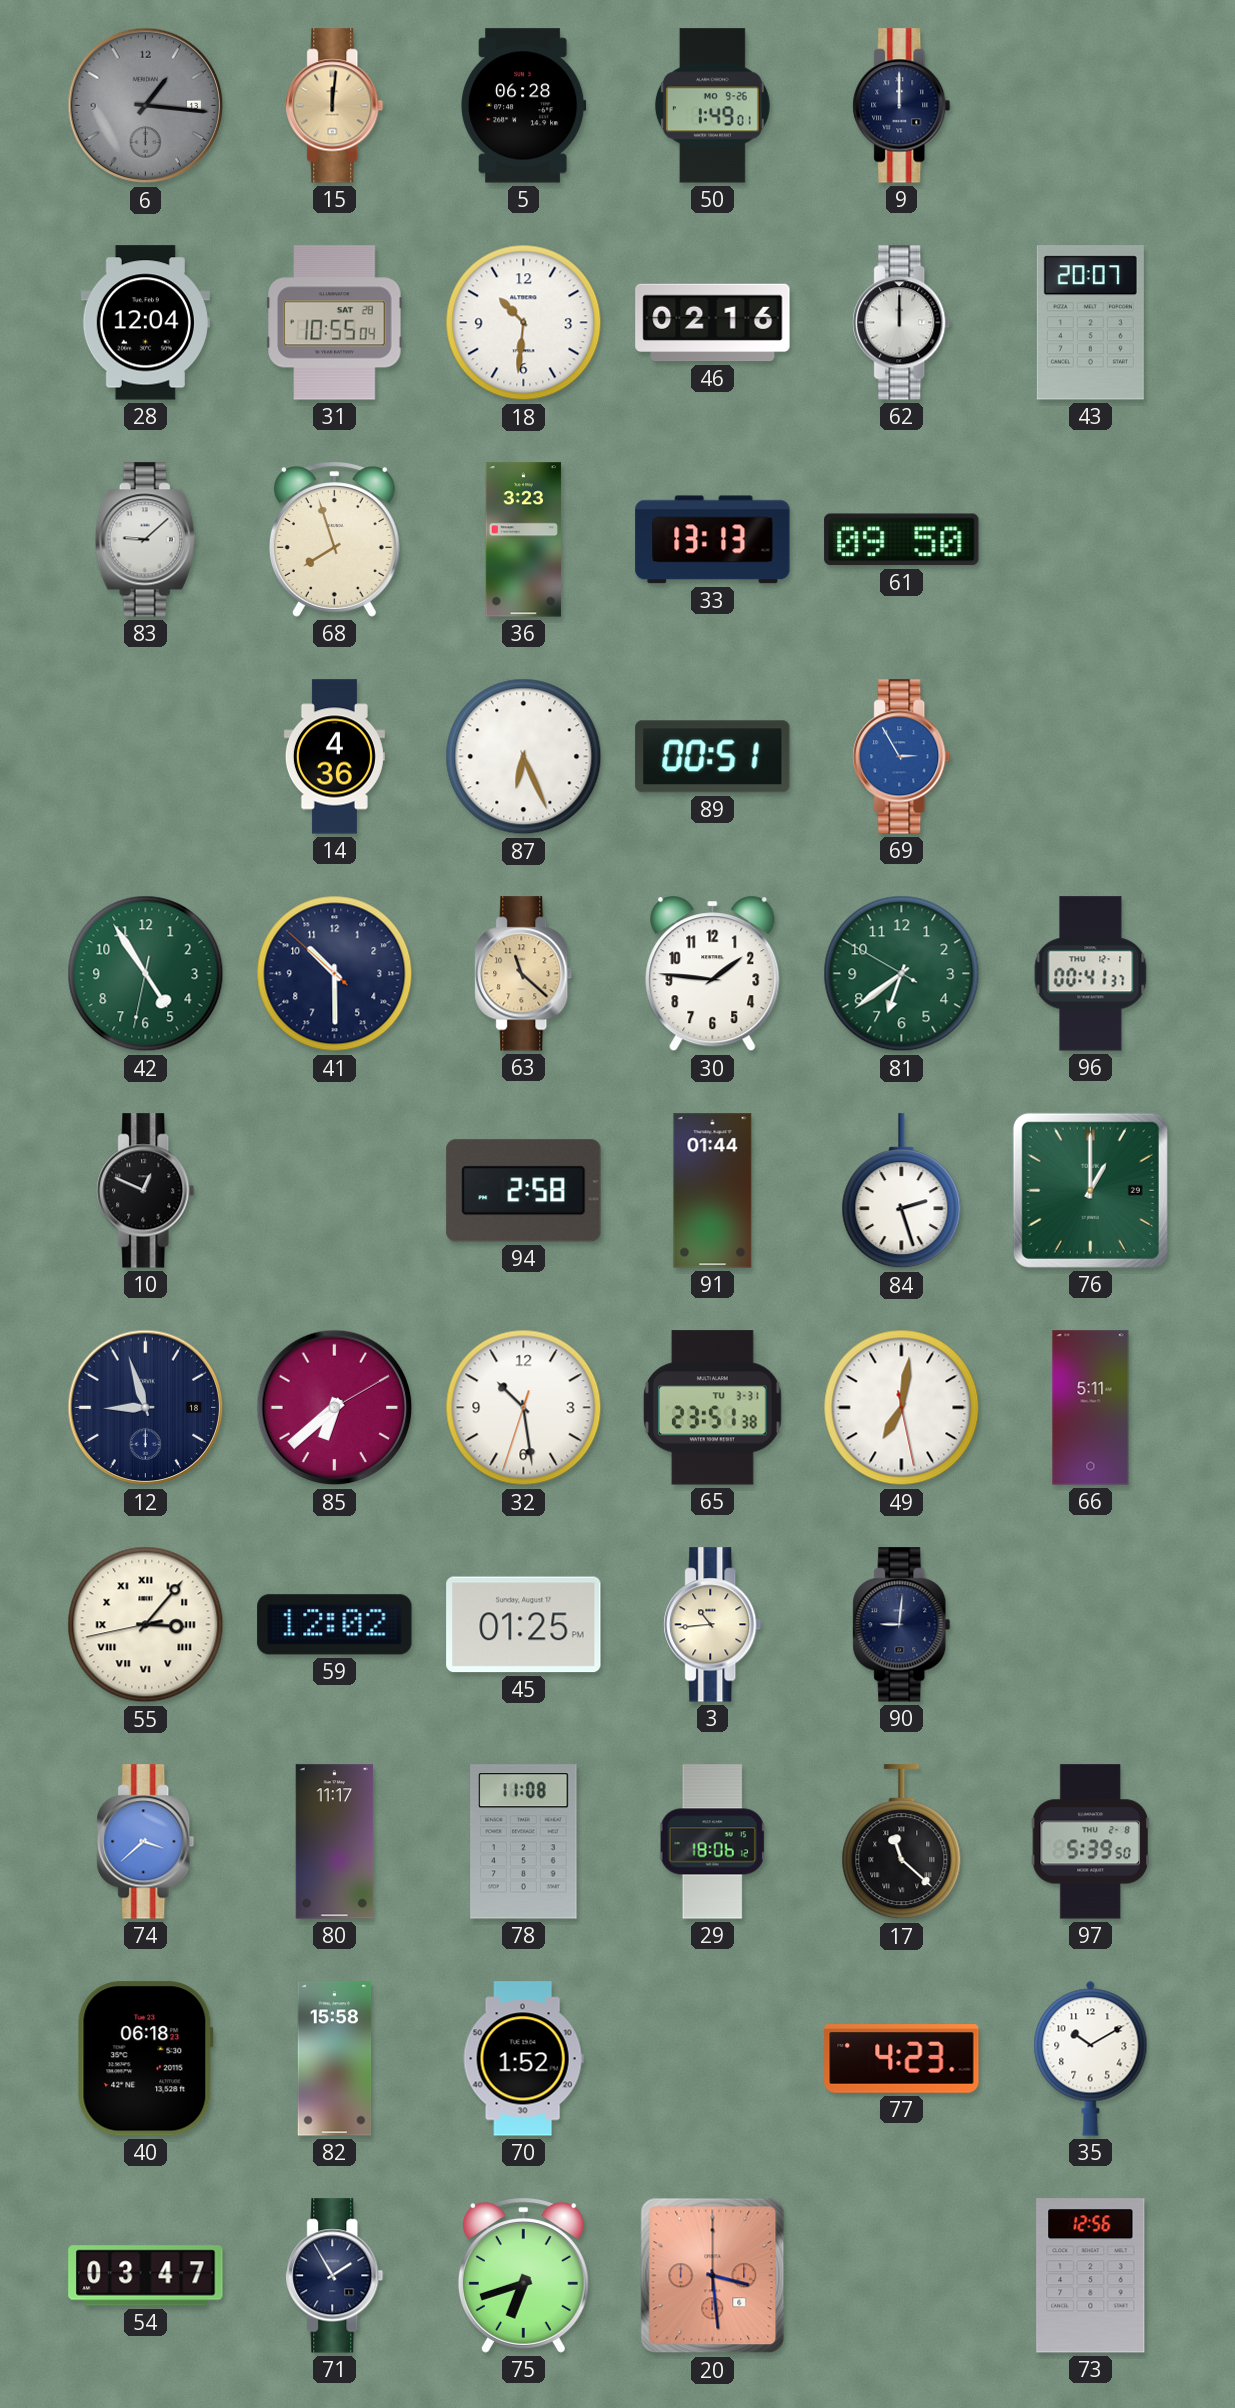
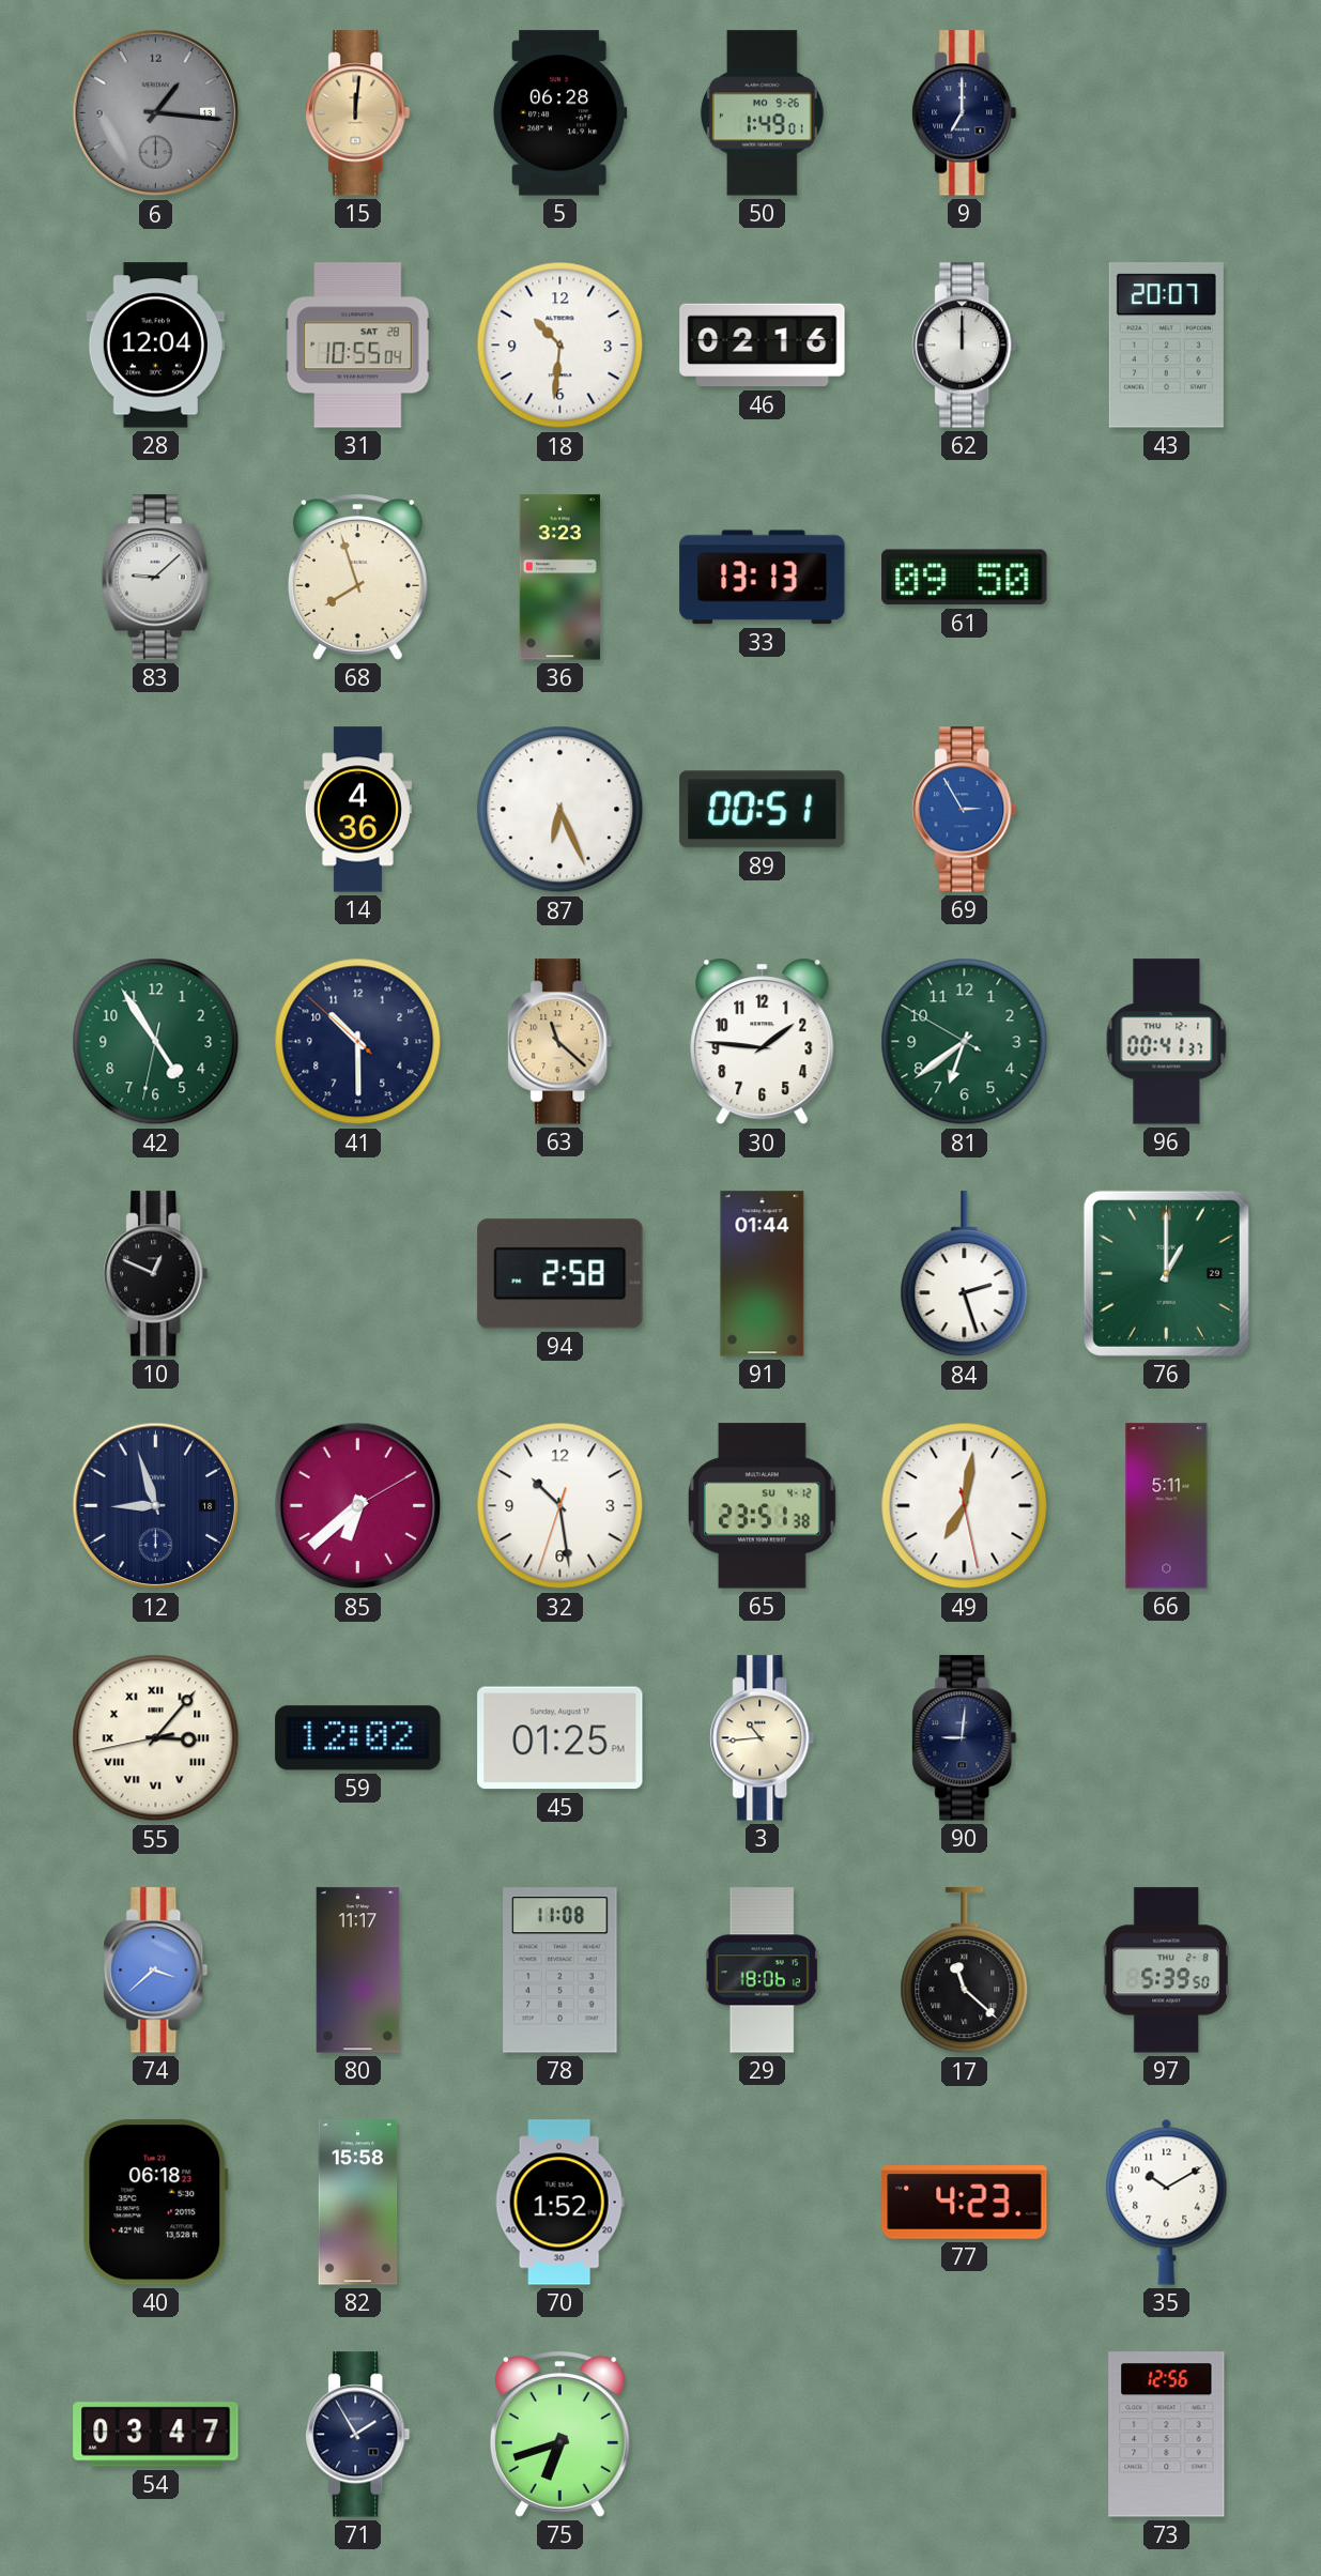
9: 12:00 -> 7:00 (965, 113)
65 date: TU 3-31 -> SU 4-12 (762, 1506)
20: 3:29 -> none (713, 2276)
